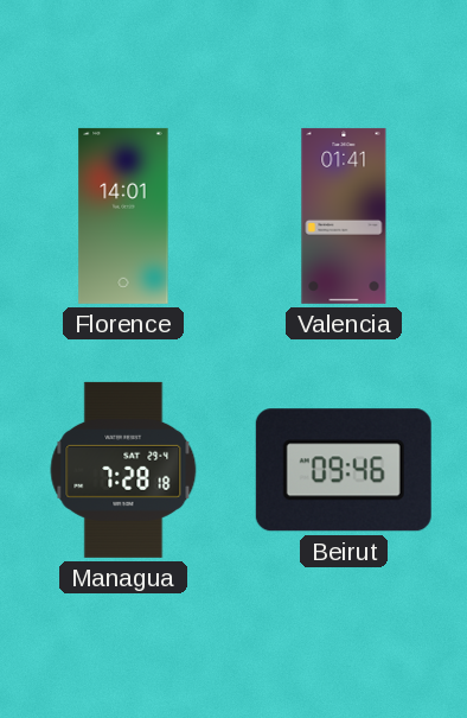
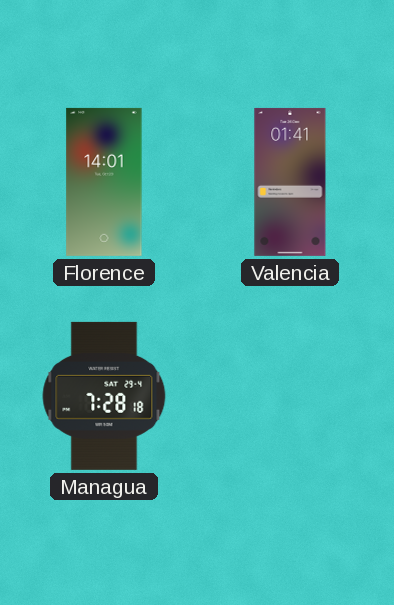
Beirut: 09:46 -> none (344, 470)
